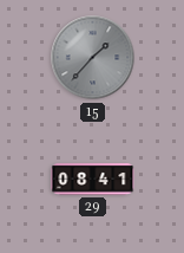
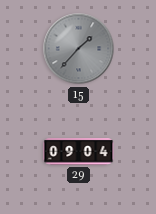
29: 08:41 -> 09:04 (79, 152)
